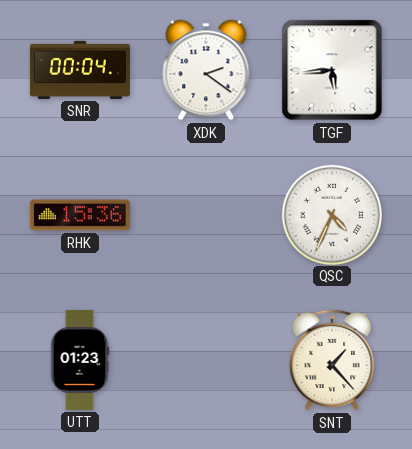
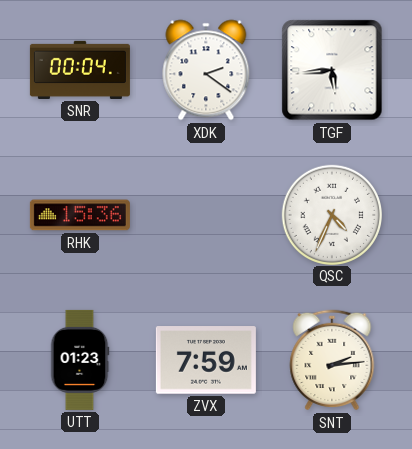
ZVX: none -> 7:59 (206, 360)
SNT: 1:23 -> 2:14 (332, 360)
